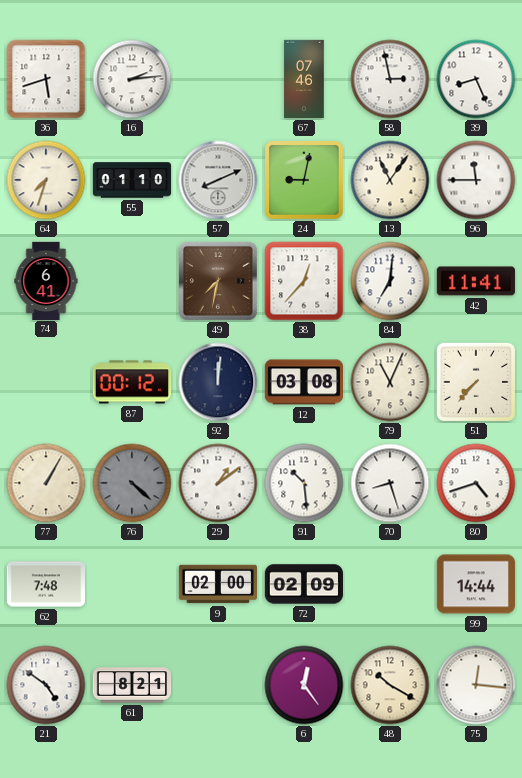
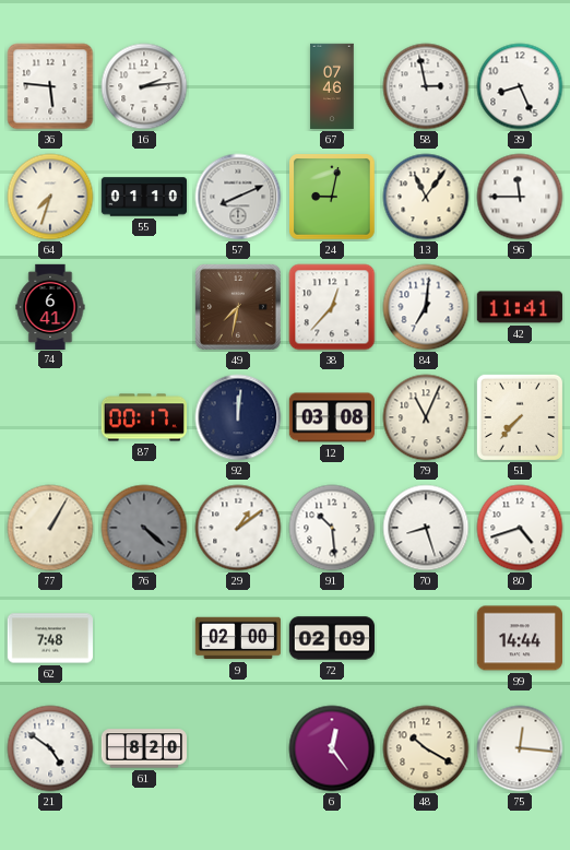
36: 5:42 -> 5:46 (50, 86)
87: 00:12 -> 00:17 (143, 417)
61: 8:21 -> 8:20 (143, 748)
